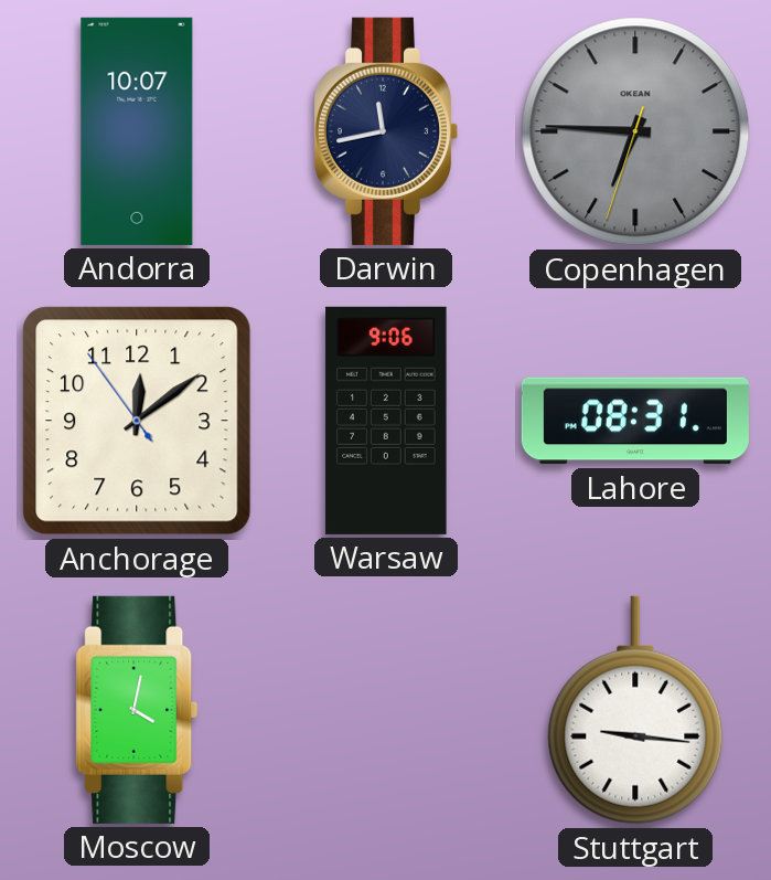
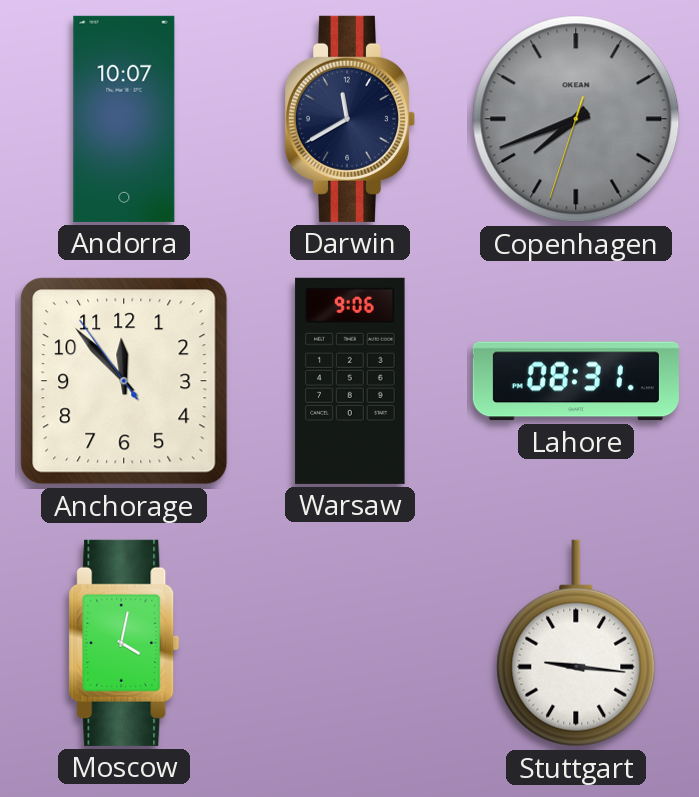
Darwin: 11:43 -> 11:40 (350, 119)
Copenhagen: 6:45 -> 7:41 (576, 119)
Anchorage: 12:08 -> 11:52 (124, 381)
